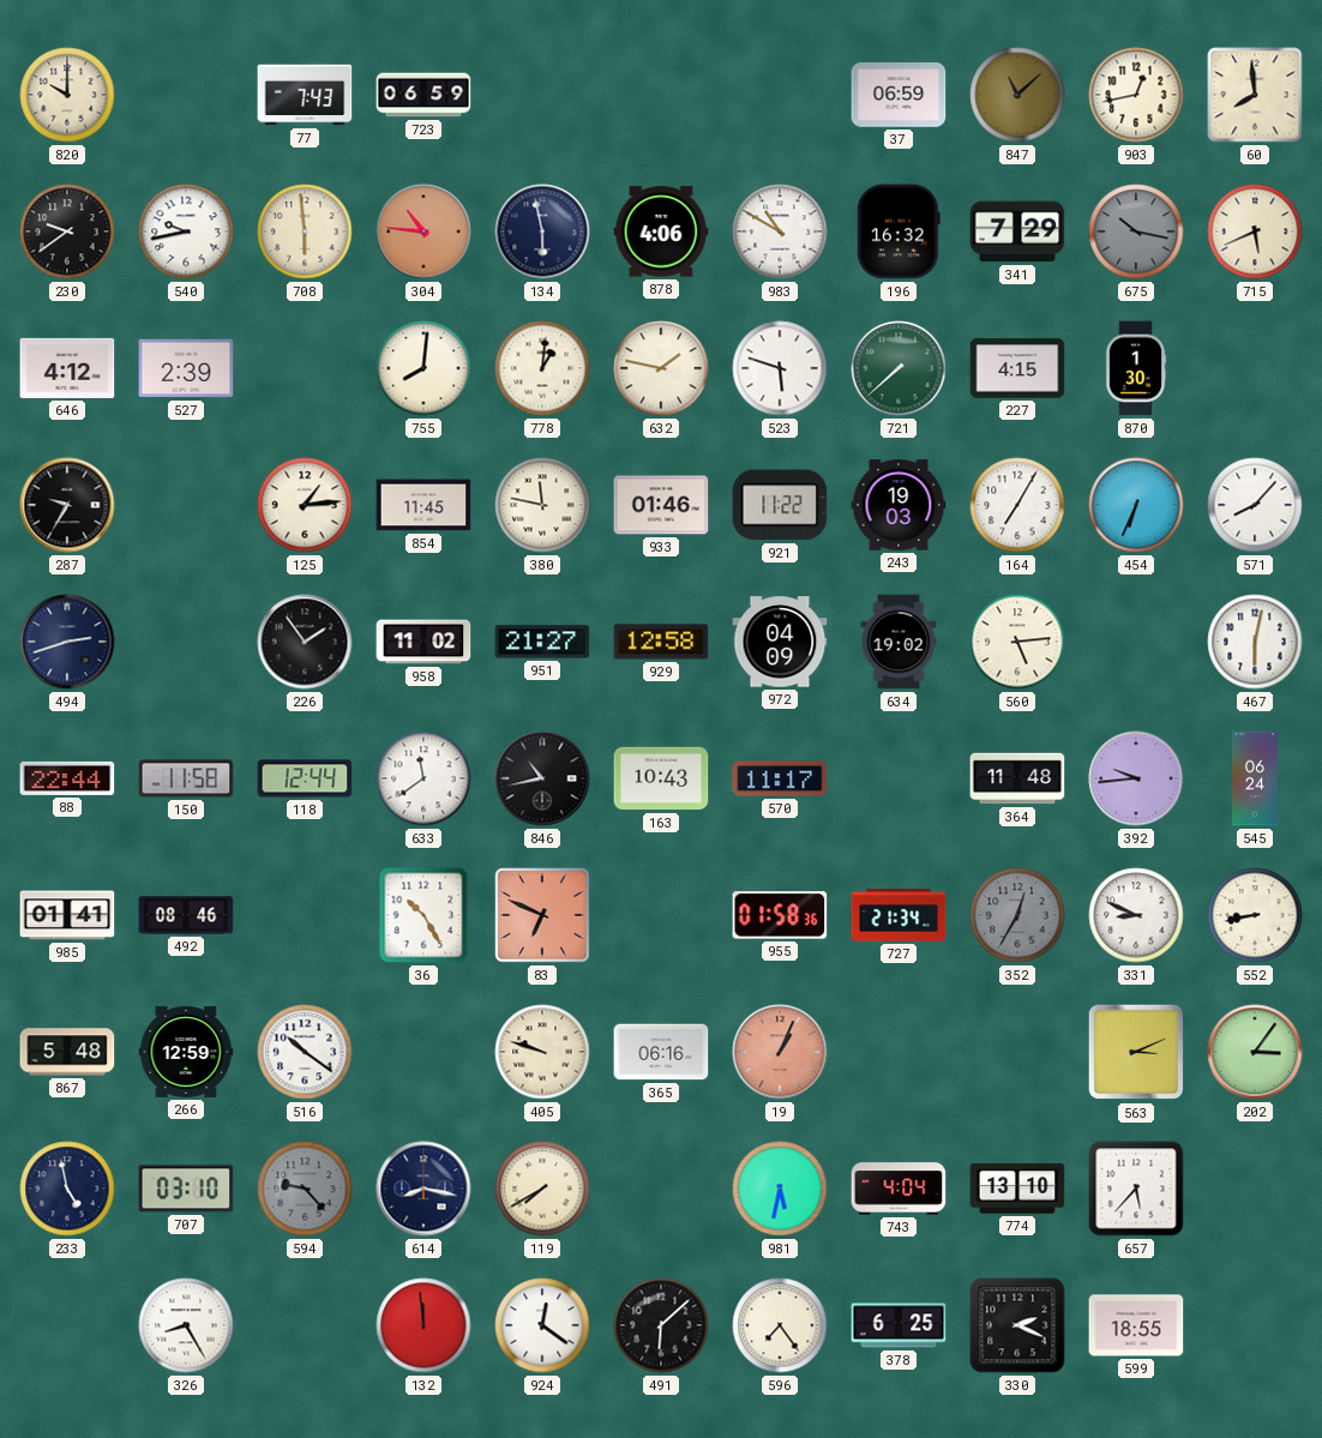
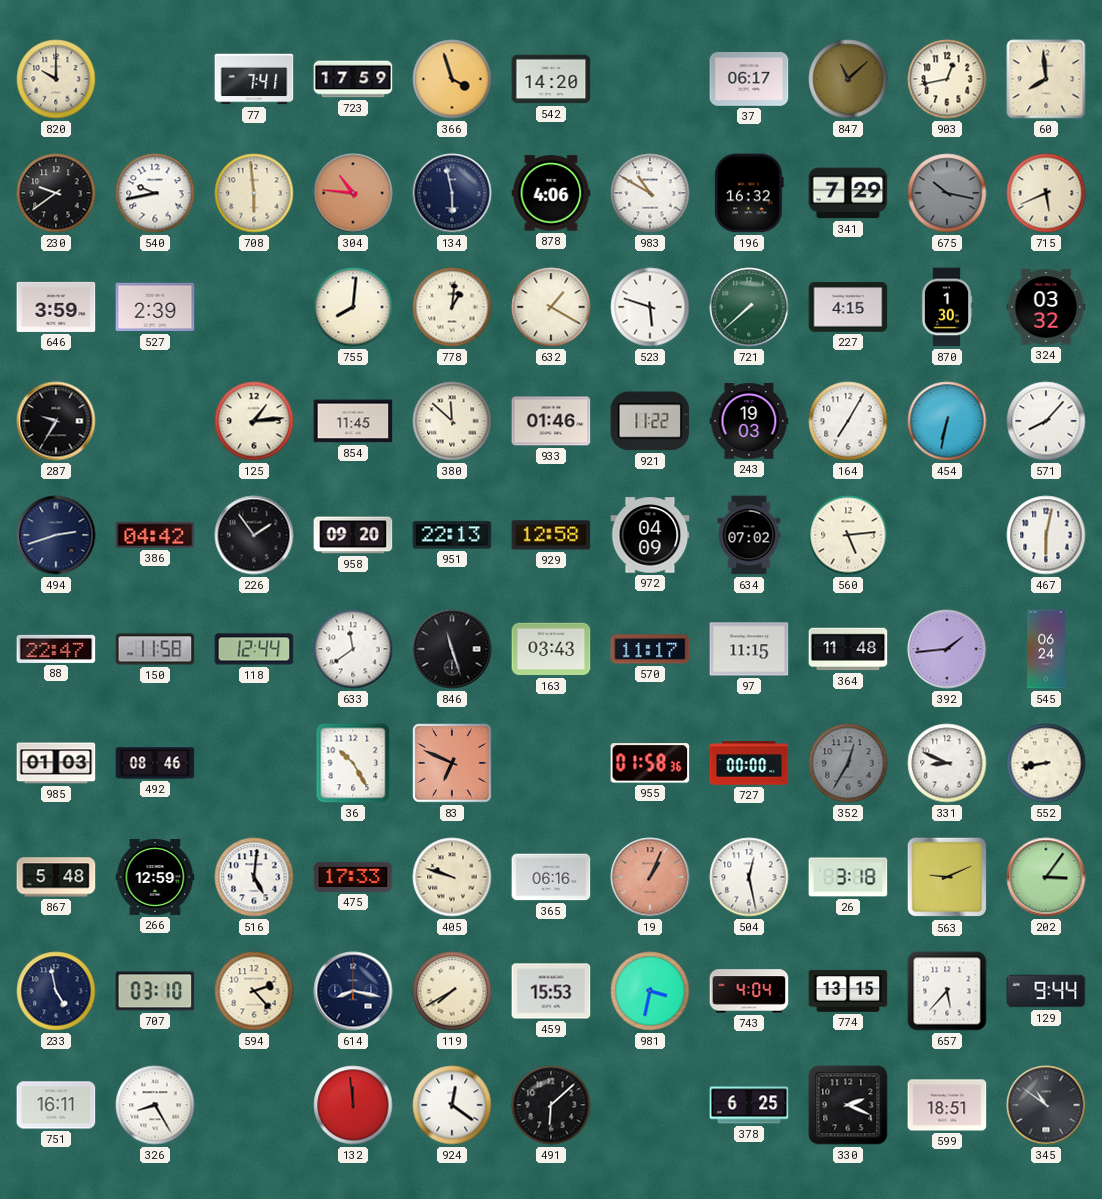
77: 7:43 -> 7:41 (254, 79)
723: 06:59 -> 17:59 (353, 79)
366: none -> 3:57 (452, 79)
542: none -> 14:20 (551, 79)
37: 06:59 -> 06:17 (749, 80)
646: 4:12 -> 3:59 (56, 307)
632: 1:47 -> 1:20 (551, 307)
324: none -> 03:32 (1046, 307)
380: 11:47 -> 11:52 (452, 421)
454: 6:34 -> 6:32 (947, 421)
386: none -> 04:42 (155, 535)
958: 11:02 -> 09:20 (353, 535)
951: 21:27 -> 22:13 (452, 535)
634: 19:02 -> 07:02 (749, 535)
88: 22:44 -> 22:47 (56, 649)
846: 10:43 -> 11:27 (452, 649)
163: 10:43 -> 03:43 (551, 649)
97: none -> 11:15 (749, 649)
392: 9:44 -> 1:44 (947, 649)
985: 01:41 -> 01:03 (56, 763)
727: 21:34 -> 00:00 (749, 763)
516: 10:21 -> 5:01 (254, 877)
475: none -> 17:33 (353, 877)
504: none -> 12:28 (749, 877)
26: none -> 3:18 (848, 877)
563: 3:11 -> 9:11 (947, 877)
594: 9:23 -> 2:23 (254, 991)
594 dial: grey -> cream (254, 991)
459: none -> 15:53 (551, 991)
981: 5:32 -> 3:32 (650, 991)
774: 13:10 -> 13:15 (848, 991)
129: none -> 9:44 (1046, 991)
751: none -> 16:11 (56, 1105)
596: 7:24 -> none (780, 1325)
599: 18:55 -> 18:51 (947, 1105)
345: none -> 10:51 (1046, 1105)
